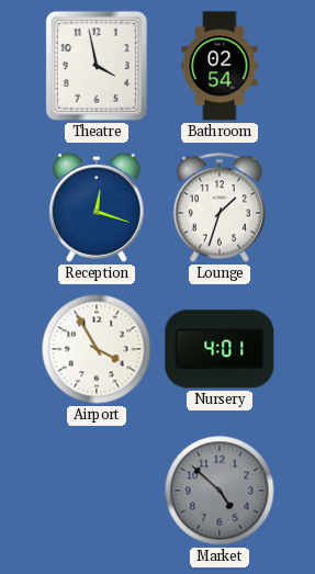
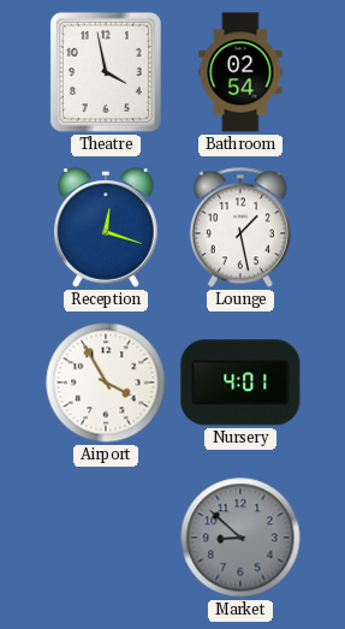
Lounge: 1:33 -> 1:28 (240, 227)
Market: 4:52 -> 8:52 (240, 538)
